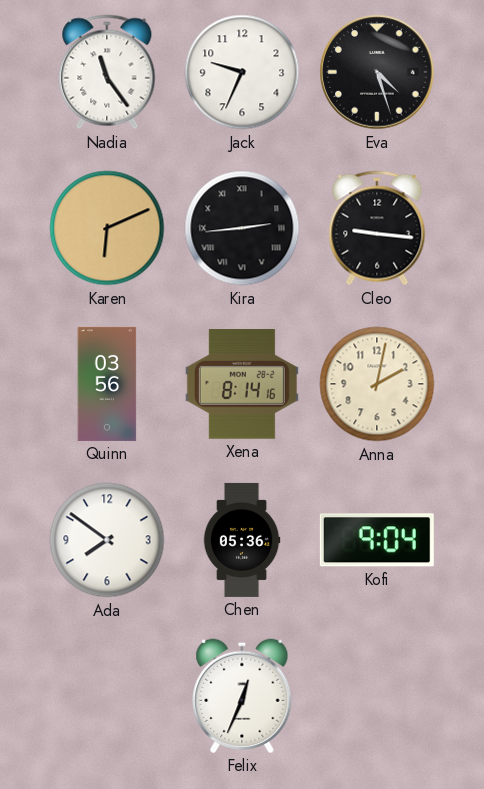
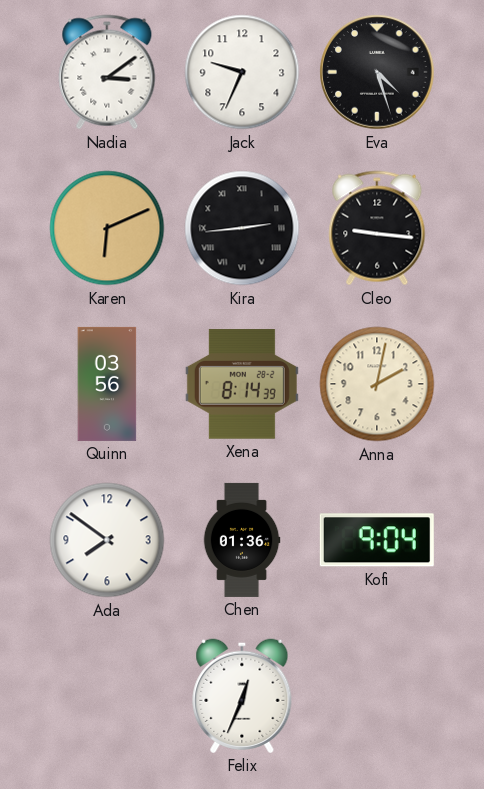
Nadia: 11:24 -> 3:09 (107, 72)
Xena: 8:14:16 -> 8:14:39 (242, 384)
Chen: 05:36 -> 01:36 (242, 540)
